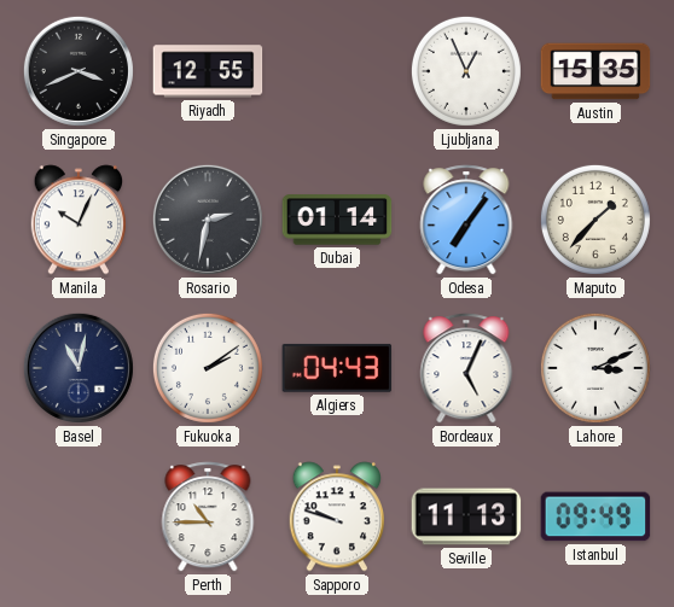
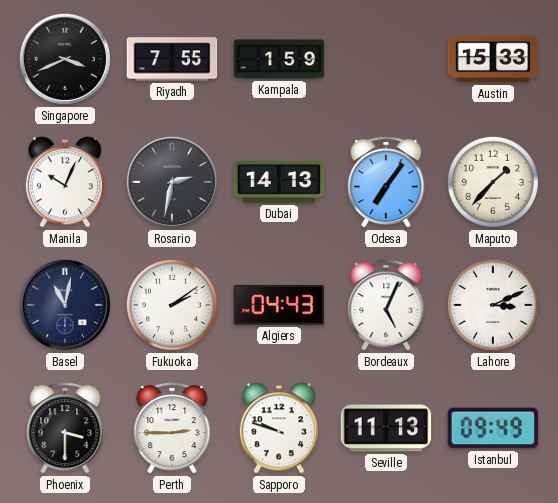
Riyadh: 12:55 -> 7:55 (172, 59)
Kampala: none -> 1:59 (279, 59)
Ljubljana: 12:56 -> none (466, 71)
Austin: 15:35 -> 15:33 (493, 59)
Dubai: 01:14 -> 14:13 (279, 182)
Phoenix: none -> 3:30 (65, 428)
Perth: 10:45 -> 2:45 (172, 428)
